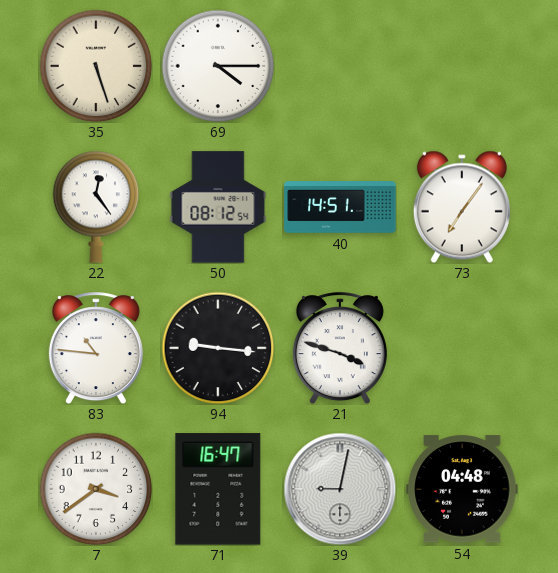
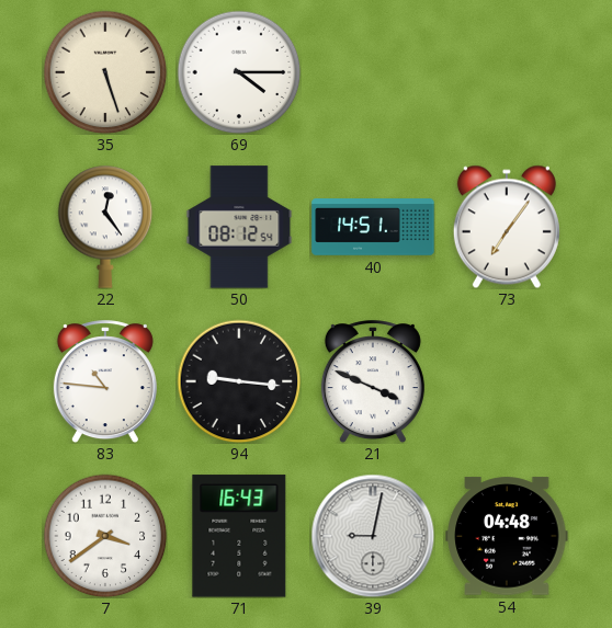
21: 3:48 -> 3:49 (373, 381)
71: 16:47 -> 16:43 (239, 536)
